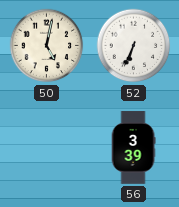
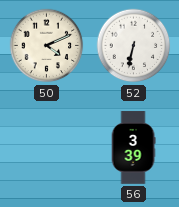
50: 5:02 -> 4:11 (47, 46)
52: 6:34 -> 6:32 (134, 46)
